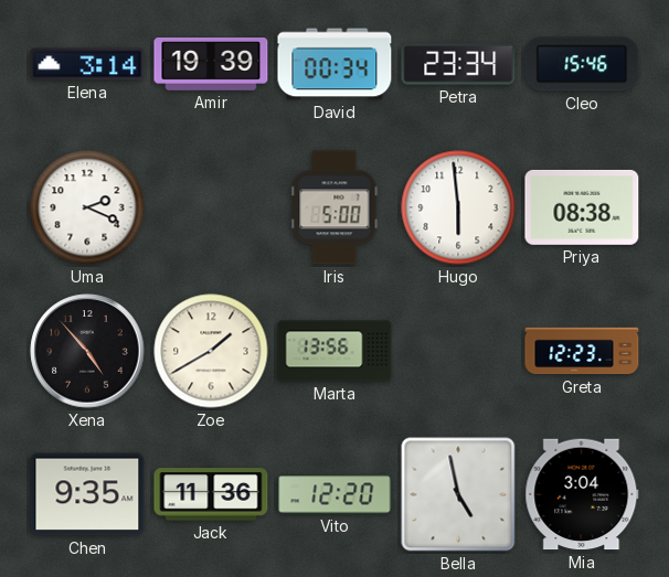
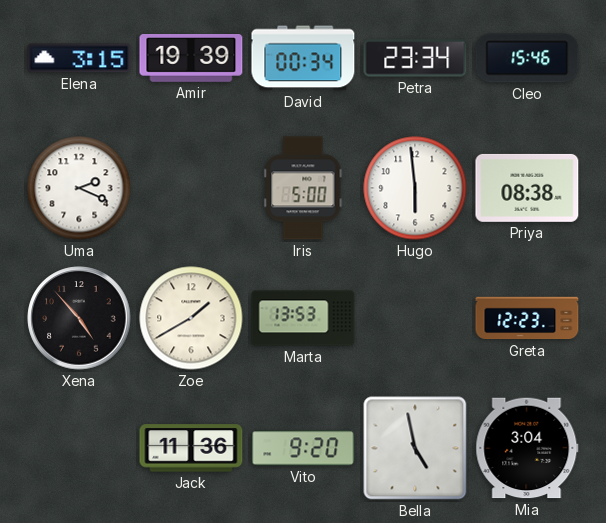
Elena: 3:14 -> 3:15 (79, 58)
Marta: 13:56 -> 13:53 (303, 318)
Chen: 9:35 -> none (87, 494)
Vito: 12:20 -> 9:20 (303, 448)
